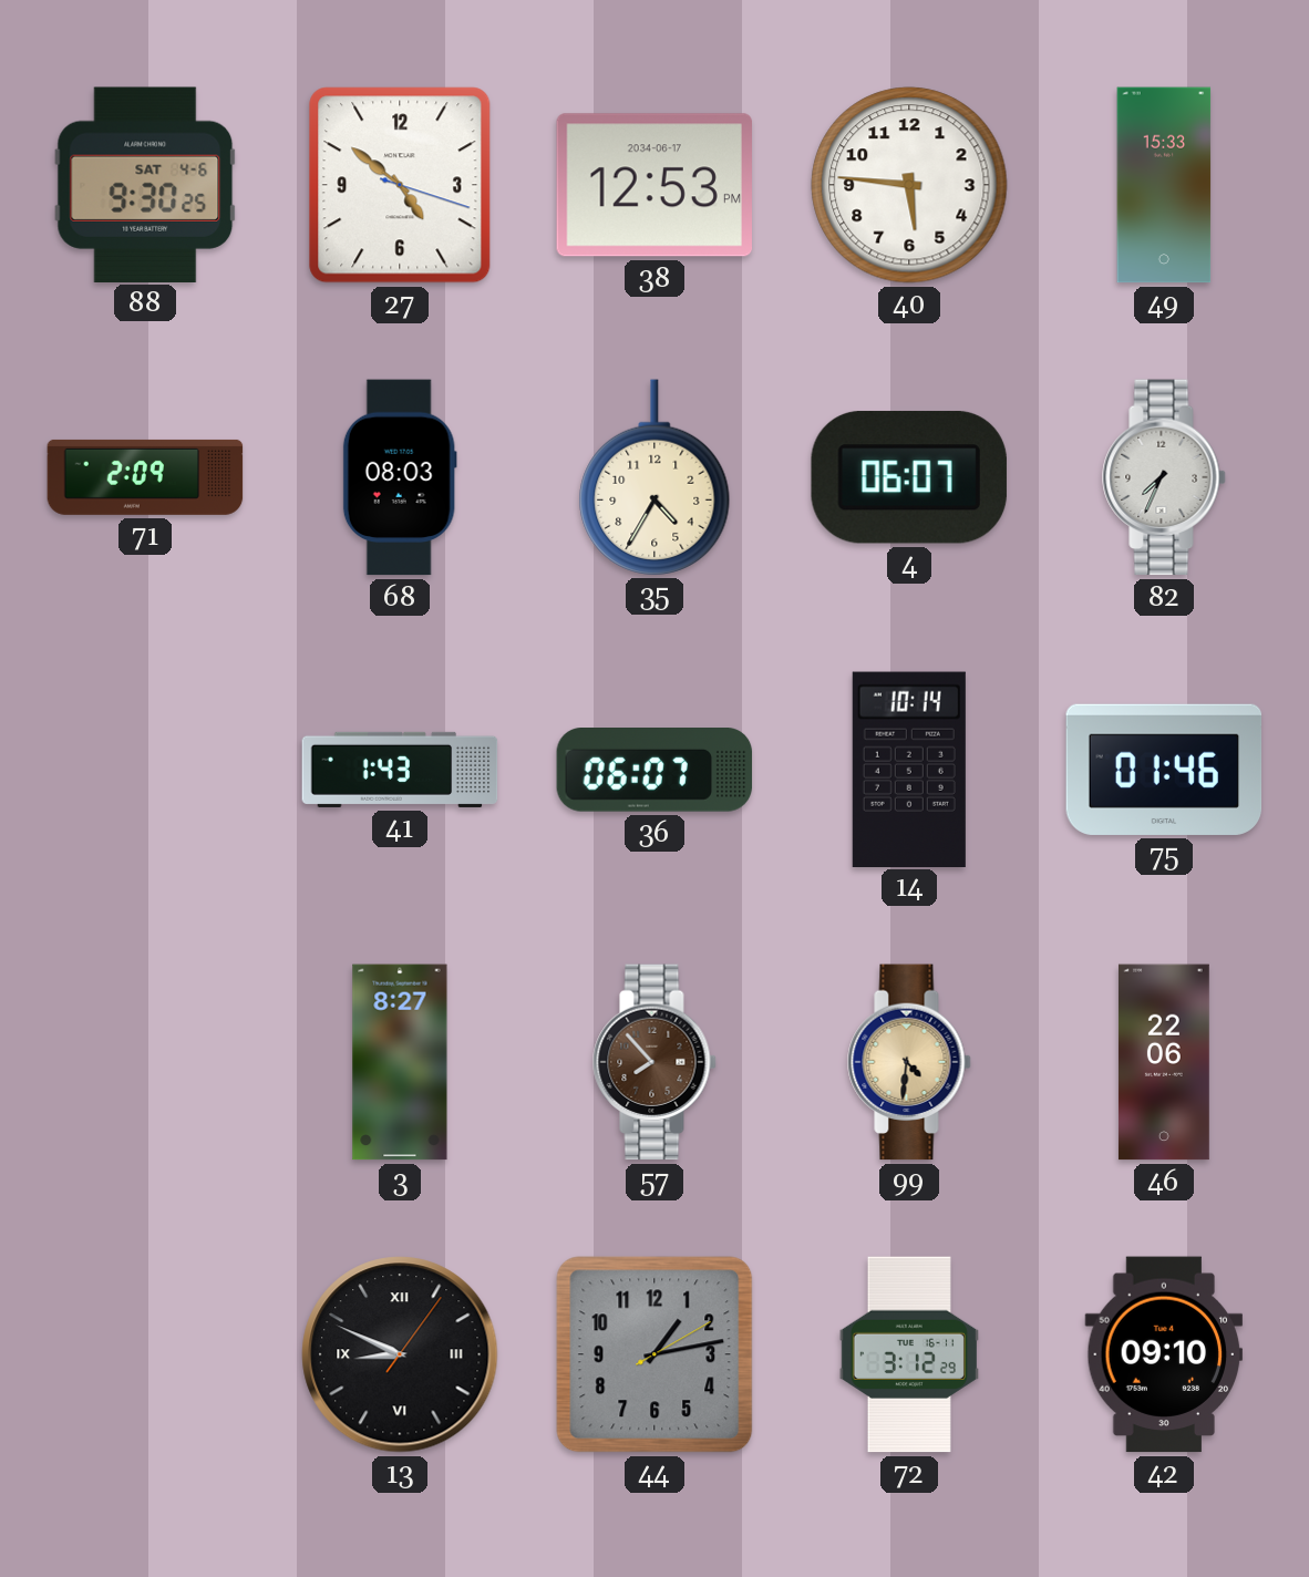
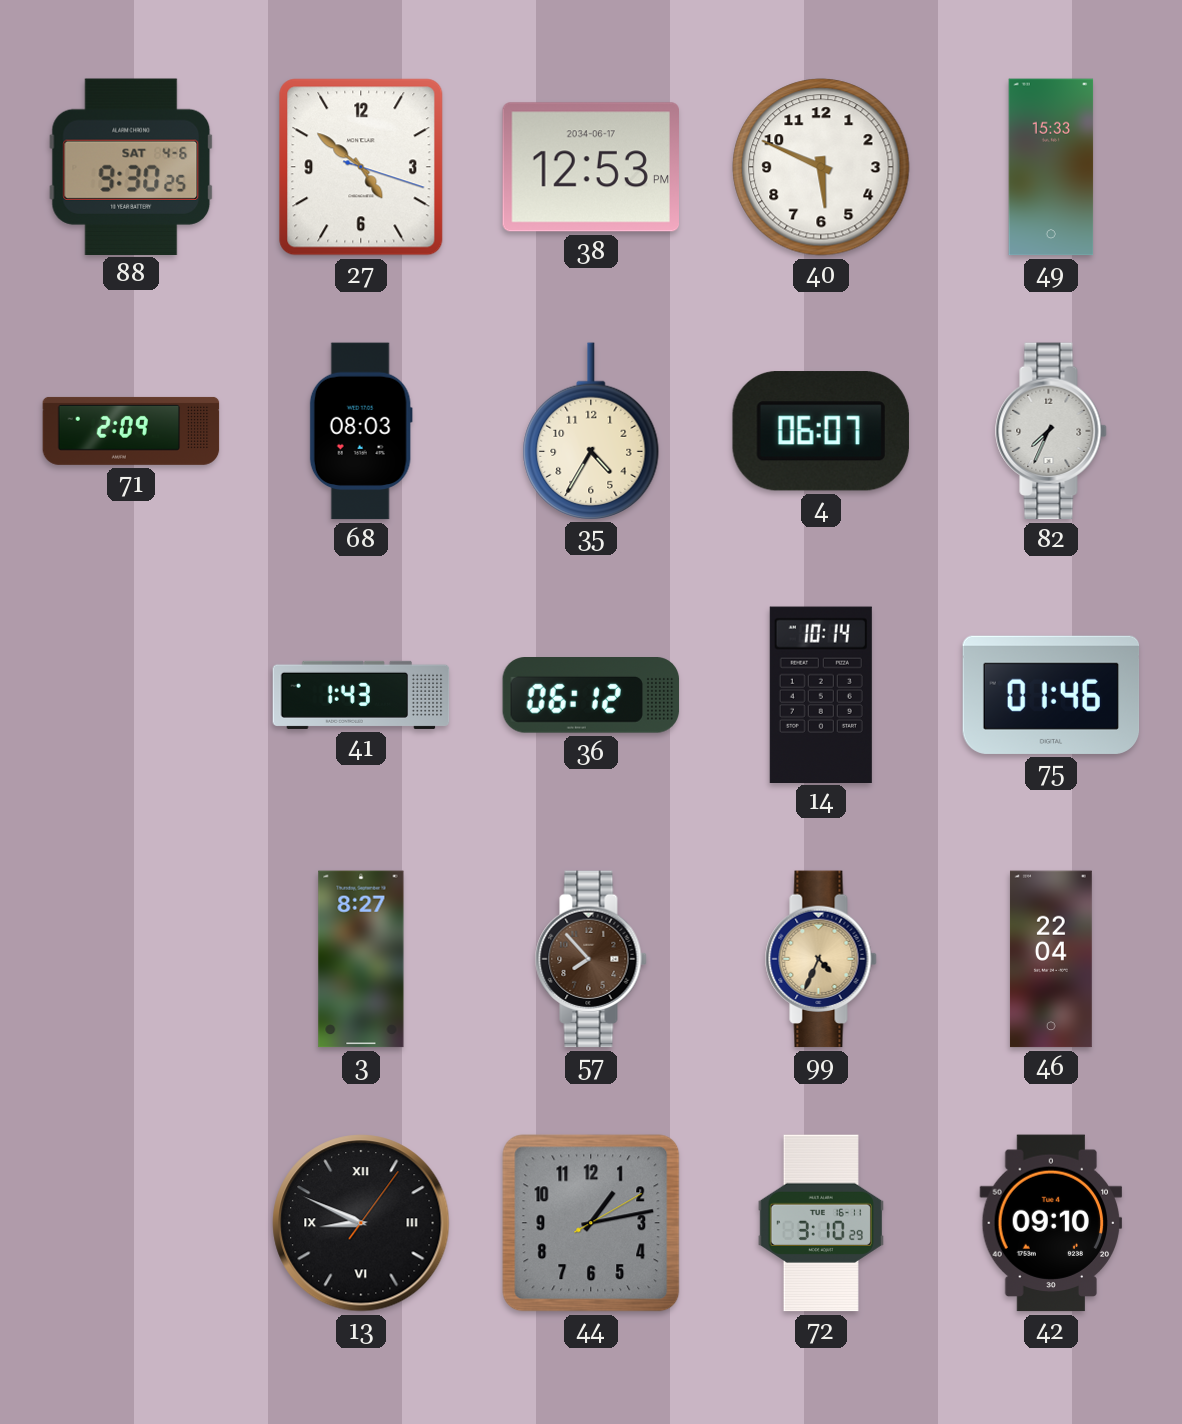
40: 5:46 -> 5:49 (821, 167)
36: 06:07 -> 06:12 (591, 696)
99: 4:31 -> 4:34 (821, 959)
46: 22:06 -> 22:04 (1051, 959)
72: 3:12 -> 3:10 (821, 1223)
